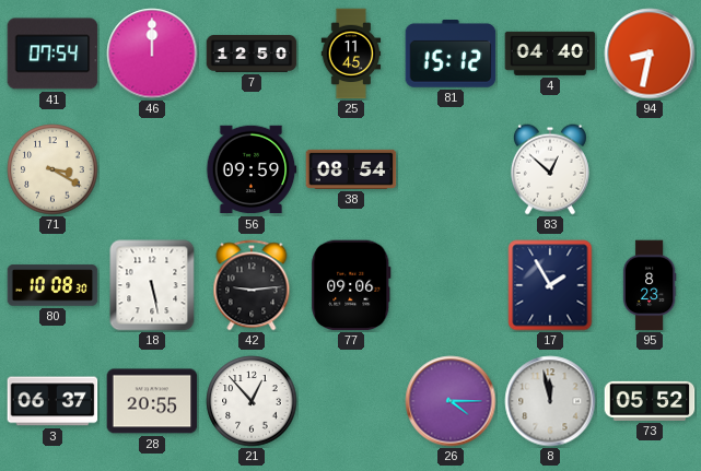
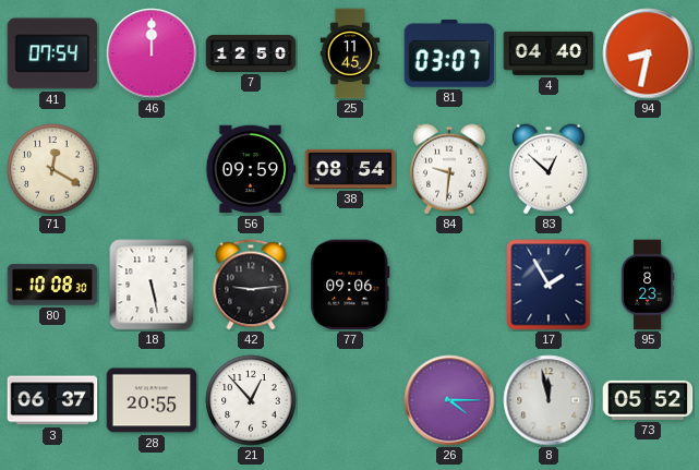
81: 15:12 -> 03:07 (449, 53)
71: 3:20 -> 12:20 (52, 169)
84: none -> 9:31 (449, 169)
